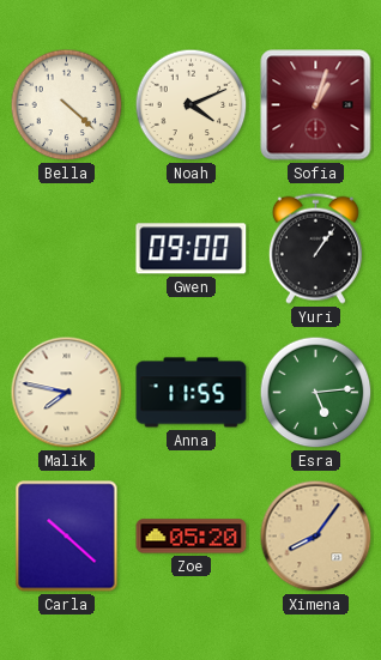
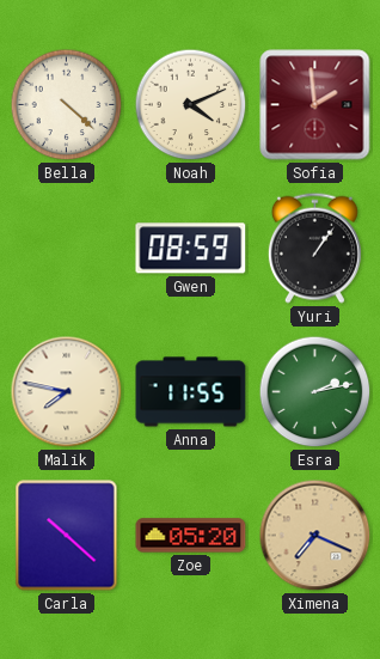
Sofia: 1:03 -> 1:59 (315, 105)
Gwen: 09:00 -> 08:59 (191, 249)
Esra: 5:14 -> 2:13 (315, 392)
Ximena: 8:06 -> 7:19 (315, 536)
